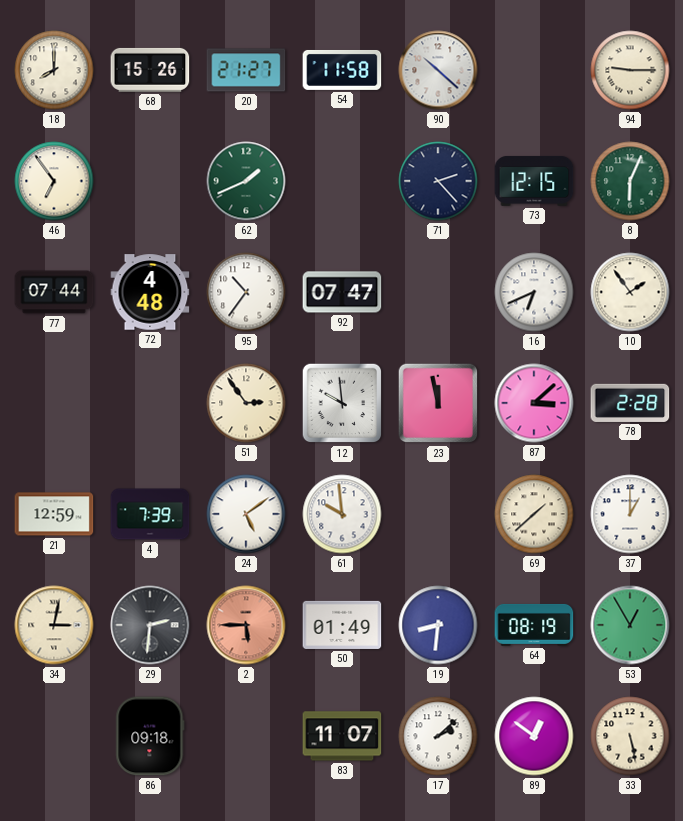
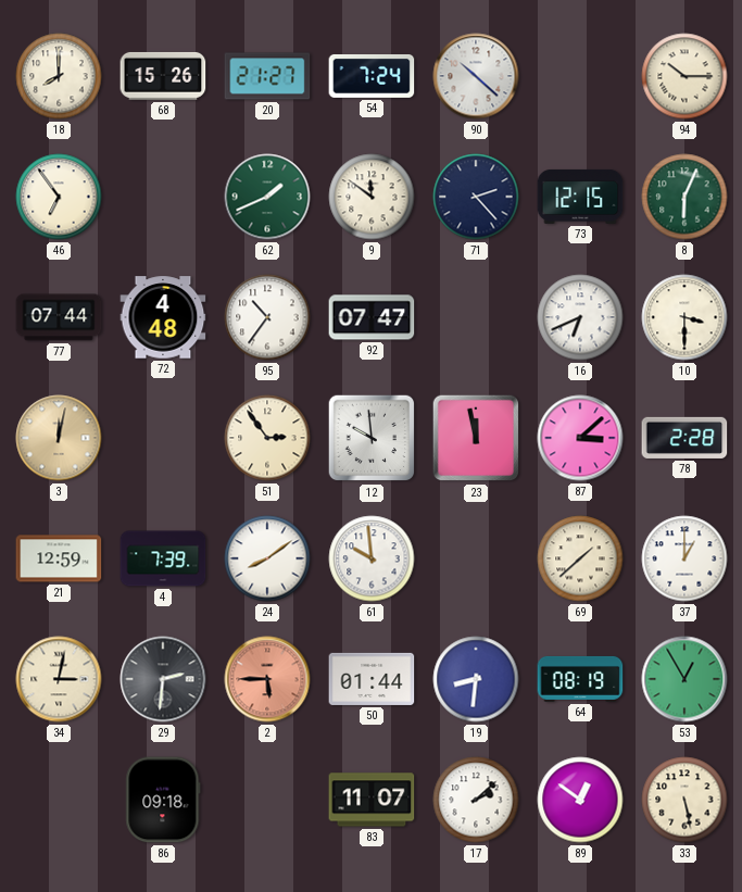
54: 11:58 -> 7:24 (372, 76)
94: 9:15 -> 10:15 (684, 76)
9: none -> 11:51 (372, 197)
10: 1:54 -> 3:30 (684, 317)
3: none -> 12:02 (59, 438)
24: 5:09 -> 8:09 (267, 558)
50: 01:49 -> 01:44 (372, 679)
